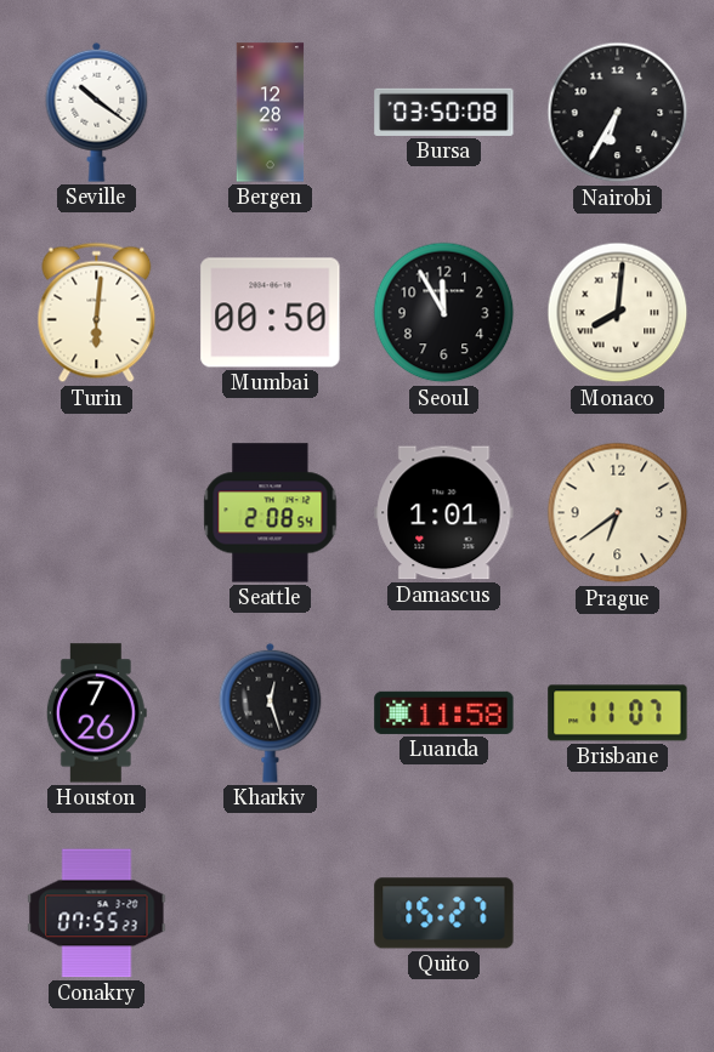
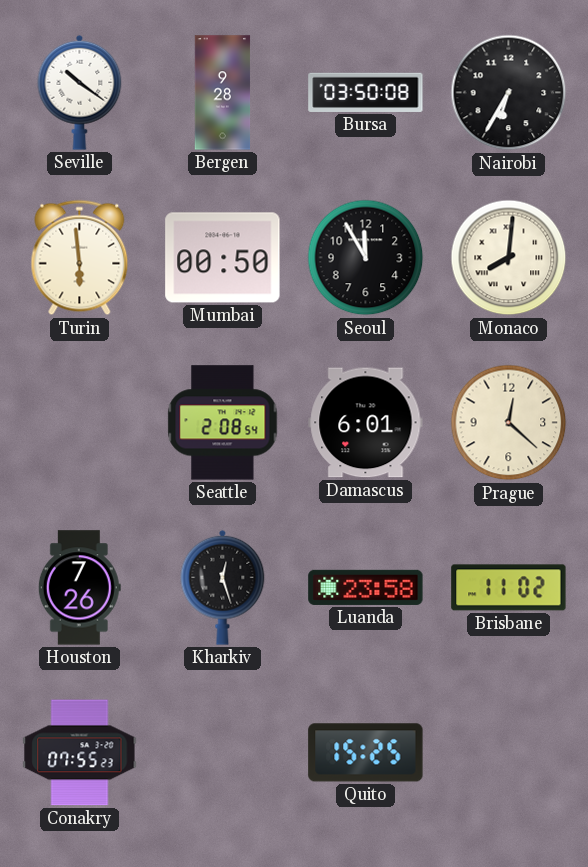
Bergen: 12:28 -> 9:28 (223, 93)
Turin: 6:01 -> 5:59 (80, 258)
Damascus: 1:01 -> 6:01 (366, 423)
Prague: 6:39 -> 12:22 (509, 423)
Luanda: 11:58 -> 23:58 (366, 587)
Brisbane: 11:07 -> 11:02 (509, 588)
Quito: 15:27 -> 15:25 (366, 753)
